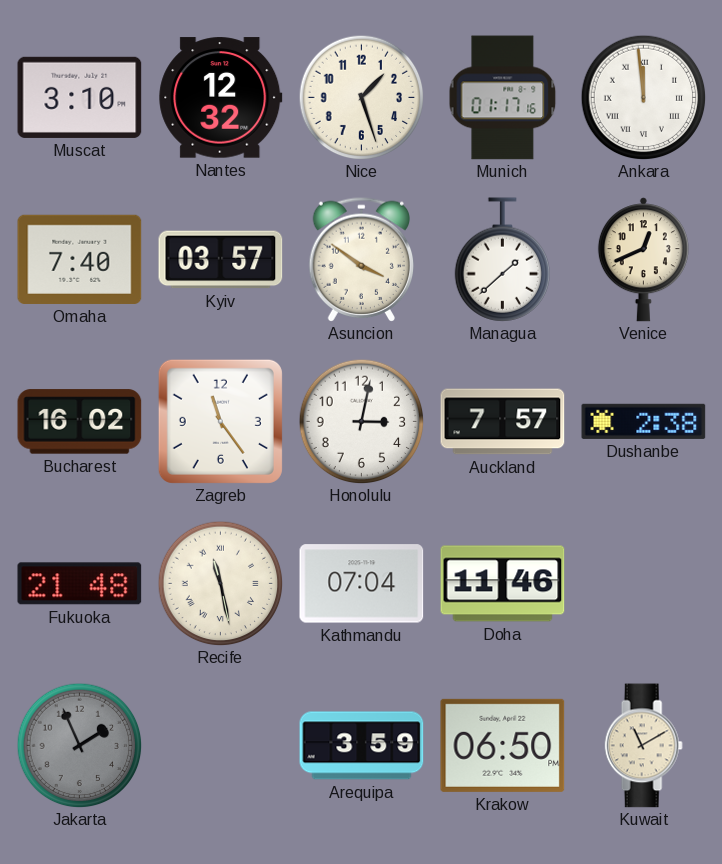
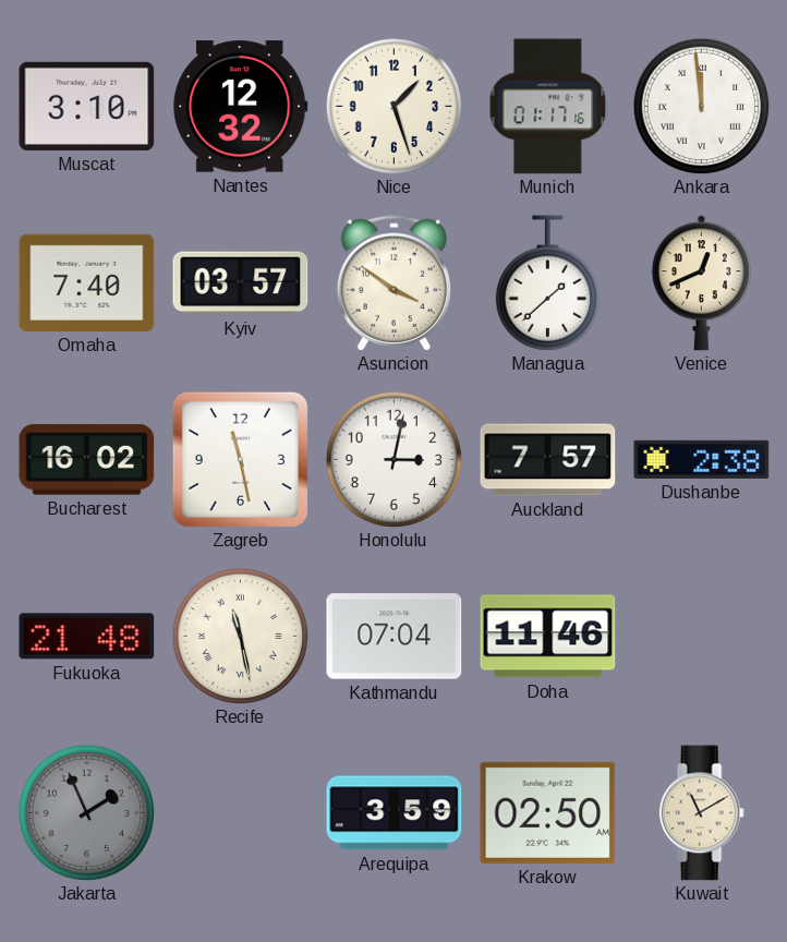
Zagreb: 11:24 -> 11:28 (240, 459)
Krakow: 06:50 -> 02:50 (548, 812)
